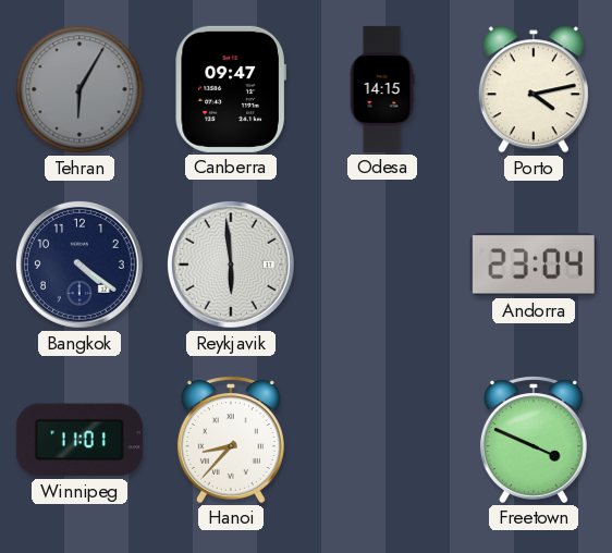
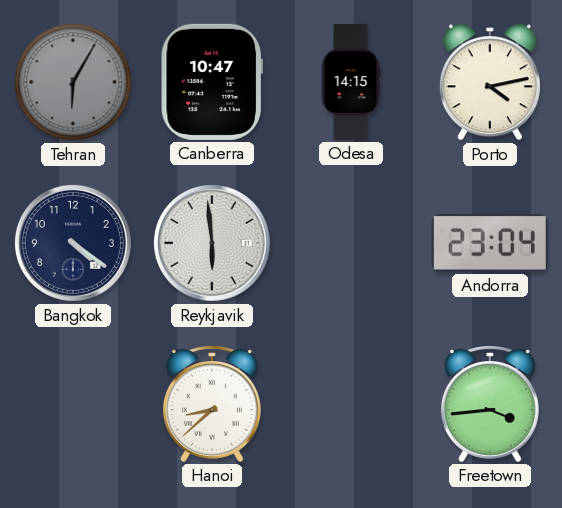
Canberra: 09:47 -> 10:47 (212, 82)
Winnipeg: 11:01 -> none (79, 440)
Hanoi: 8:37 -> 8:38 (212, 404)
Freetown: 3:49 -> 3:44 (490, 404)
